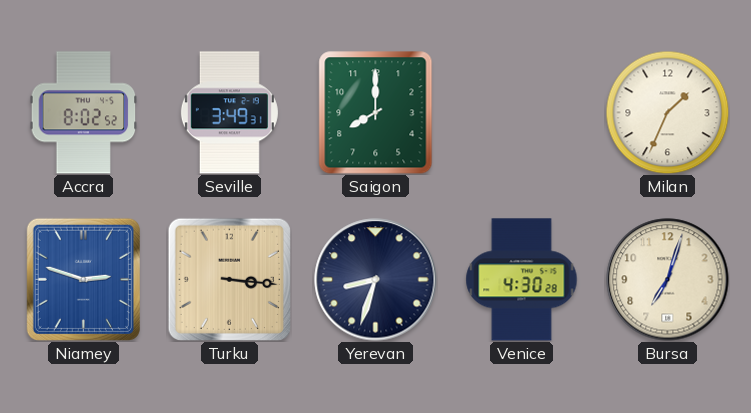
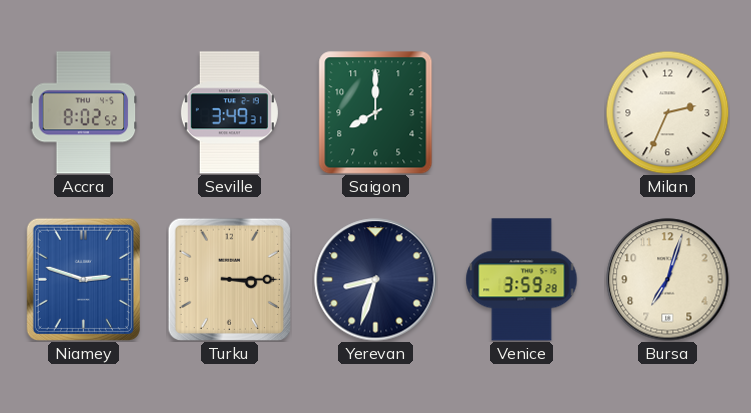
Milan: 1:34 -> 2:34 (667, 112)
Turku: 3:16 -> 3:15 (229, 279)
Venice: 4:30 -> 3:59 (522, 280)
